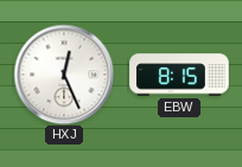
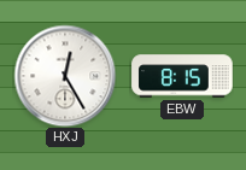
HXJ: 12:26 -> 12:25 (65, 76)
